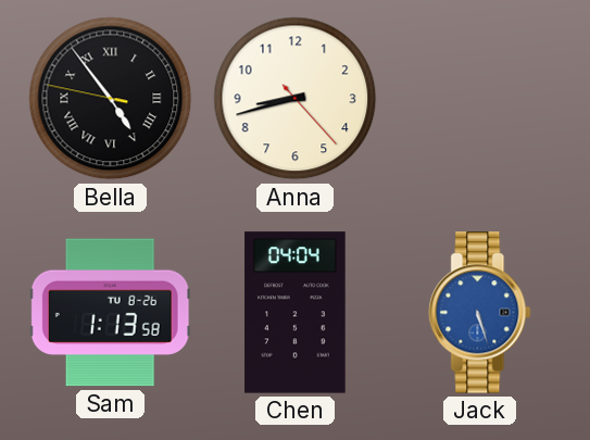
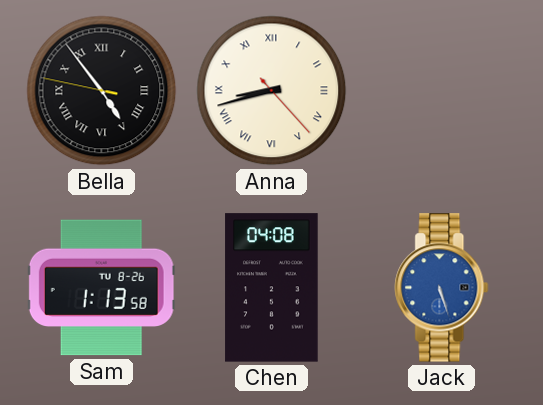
Anna numerals: Arabic -> Roman (272, 91)
Chen: 04:04 -> 04:08 (272, 288)
